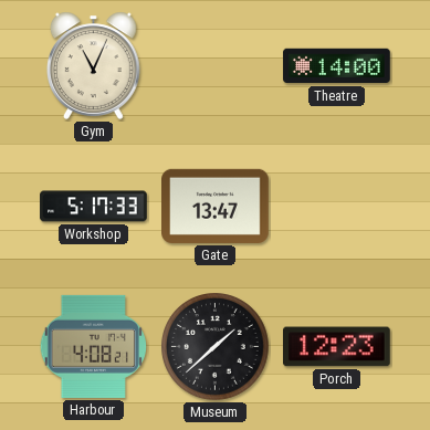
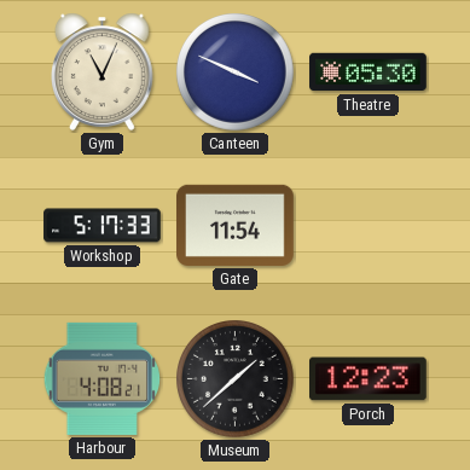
Canteen: none -> 3:49 (236, 72)
Theatre: 14:00 -> 05:30 (369, 72)
Gate: 13:47 -> 11:54 (236, 225)
